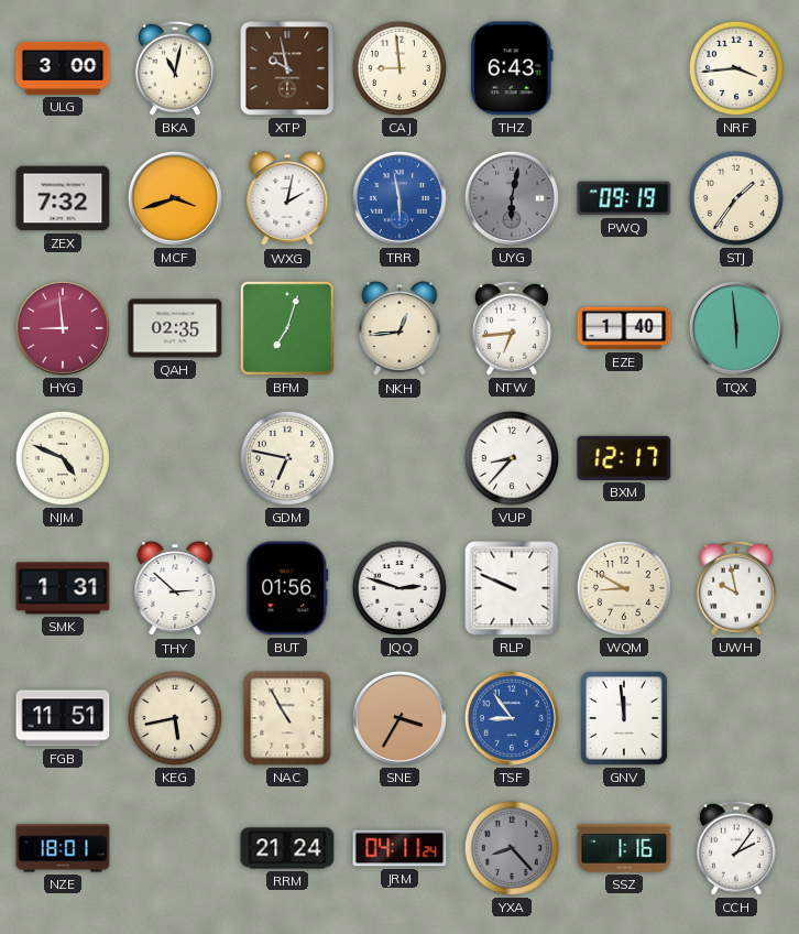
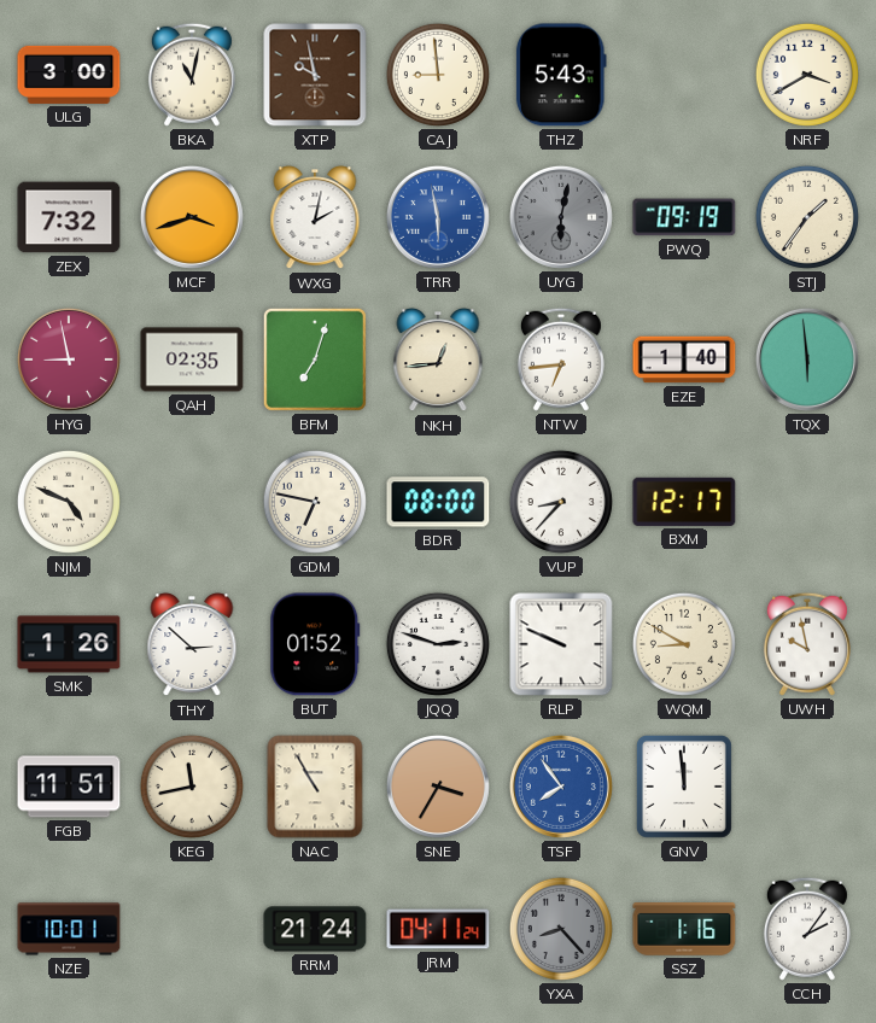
THZ: 6:43 -> 5:43 (561, 75)
NRF: 3:44 -> 3:40 (807, 75)
HYG: 8:59 -> 8:58 (69, 359)
BDR: none -> 08:00 (438, 502)
SMK: 1:31 -> 1:26 (69, 644)
BUT: 01:56 -> 01:52 (315, 644)
KEG: 5:43 -> 11:43 (192, 787)
TSF: 8:54 -> 7:54 (561, 787)
NZE: 18:01 -> 10:01 (69, 929)
